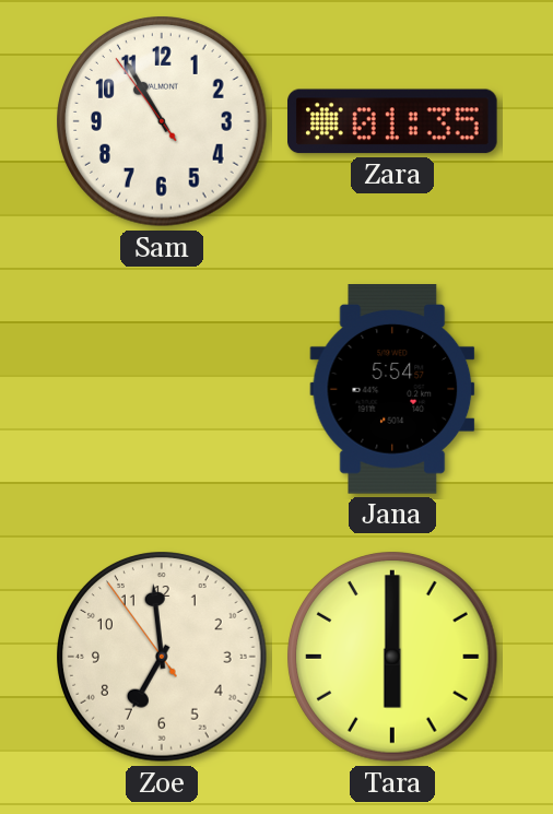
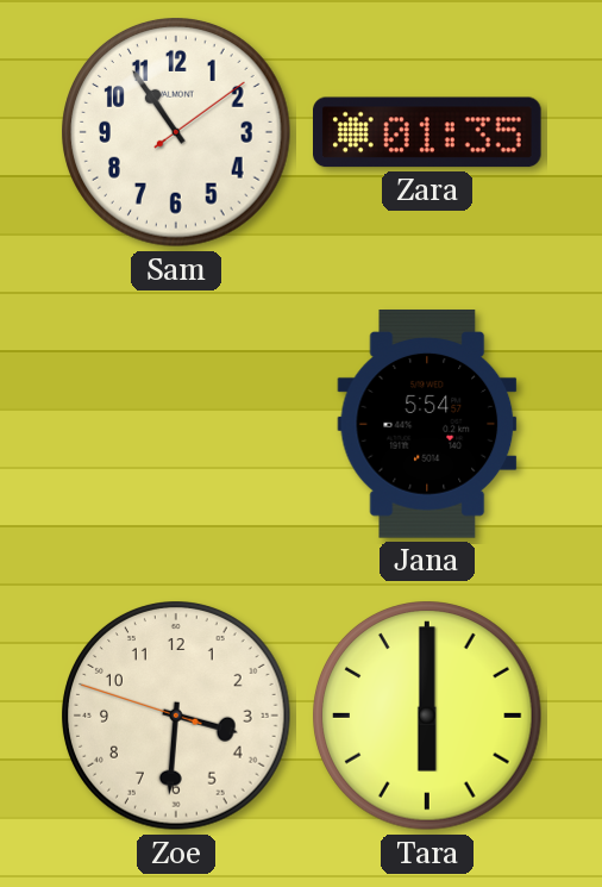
Sam: 10:54:54 -> 10:54:09 (176, 132)
Zoe: 6:58 -> 3:30 (176, 716)
